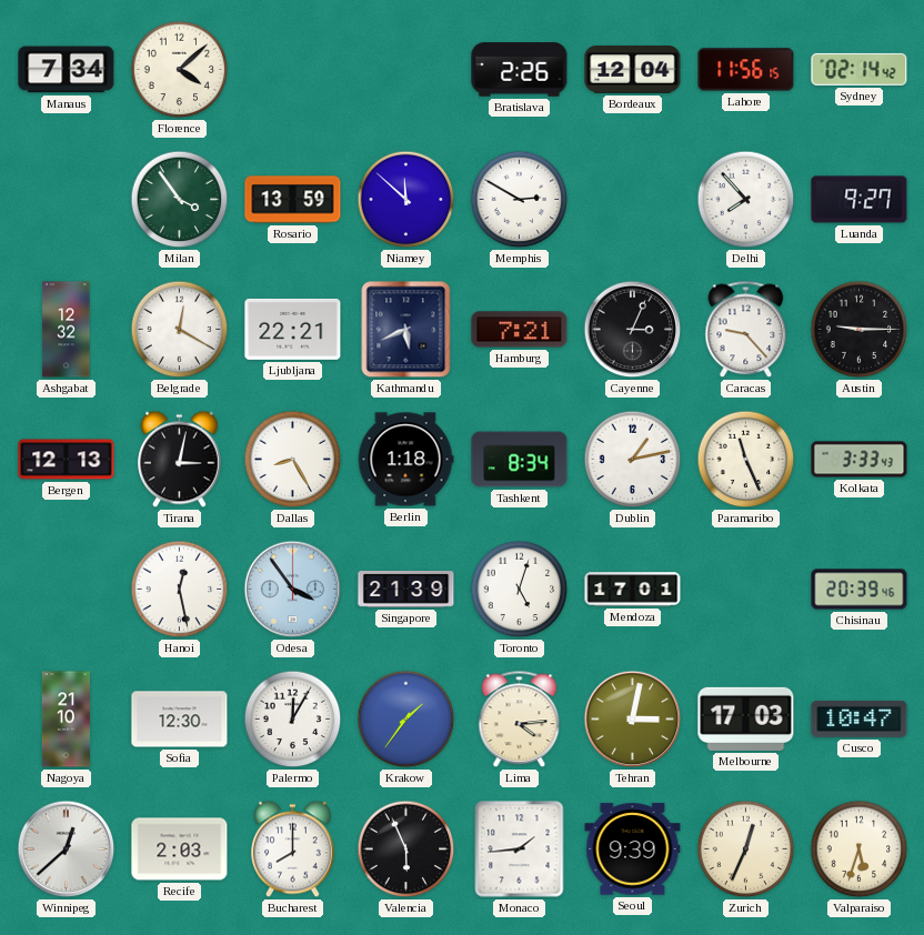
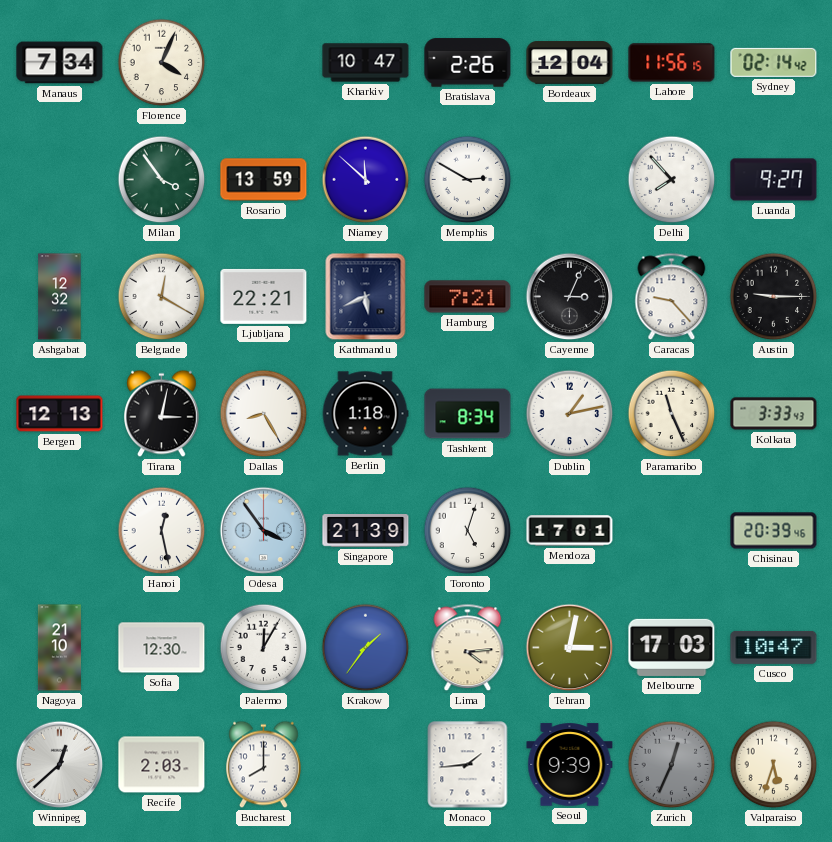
Florence: 4:08 -> 4:04 (162, 63)
Kharkiv: none -> 10:47 (366, 63)
Valencia: 5:56 -> none (406, 849)
Zurich dial: cream -> grey (672, 765)
